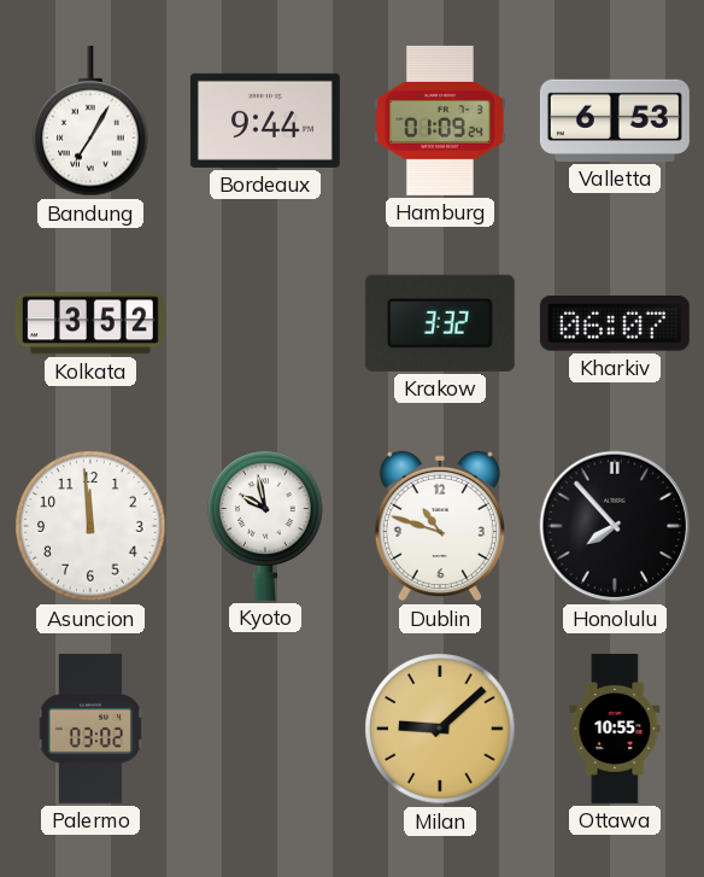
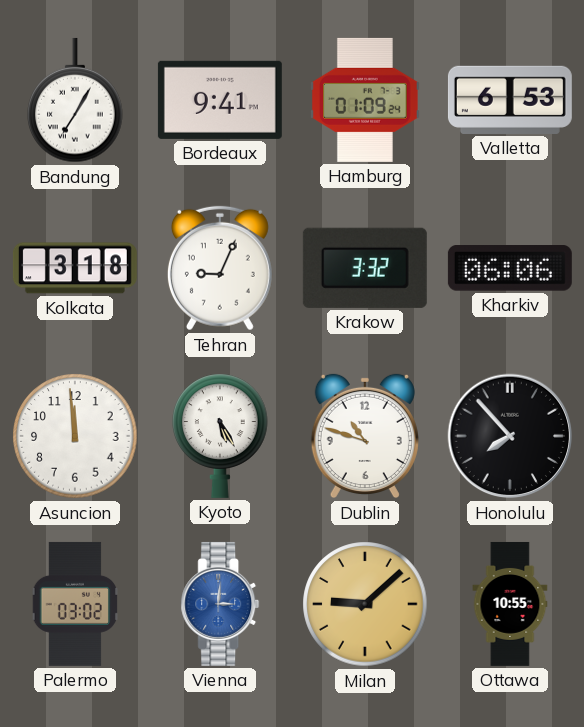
Bordeaux: 9:44 -> 9:41 (220, 100)
Kolkata: 3:52 -> 3:18 (75, 268)
Tehran: none -> 9:04 (220, 268)
Kharkiv: 06:07 -> 06:06 (510, 269)
Kyoto: 9:58 -> 5:25 (220, 436)
Vienna: none -> 3:01 (220, 604)
